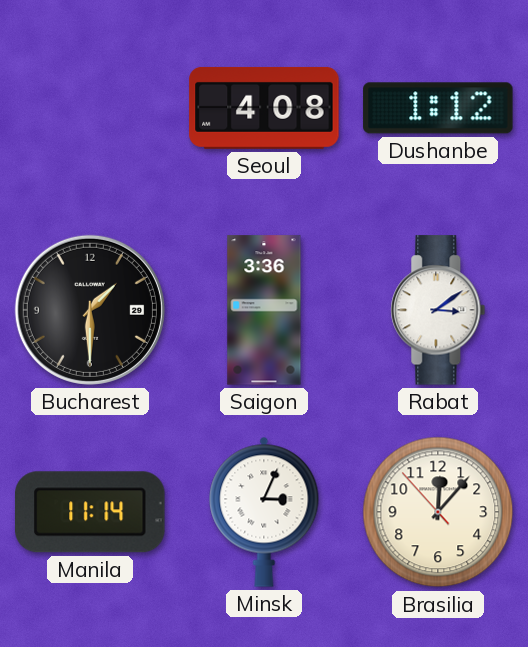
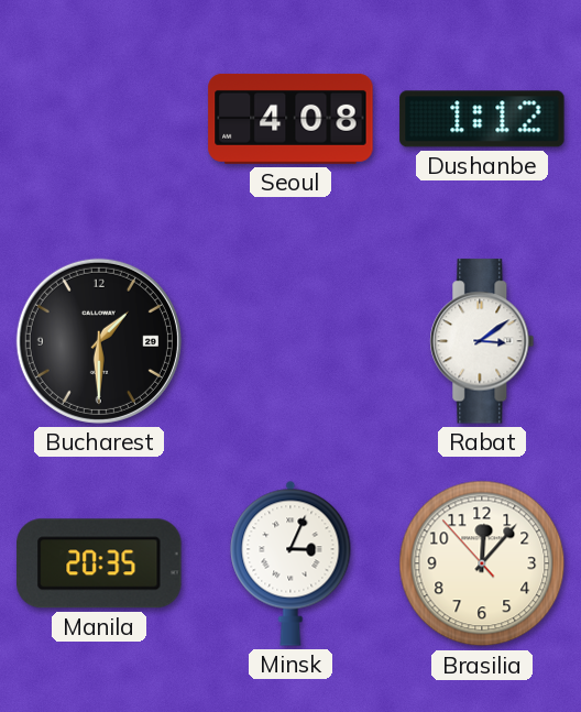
Saigon: 3:36 -> none (264, 310)
Manila: 11:14 -> 20:35 (99, 563)
